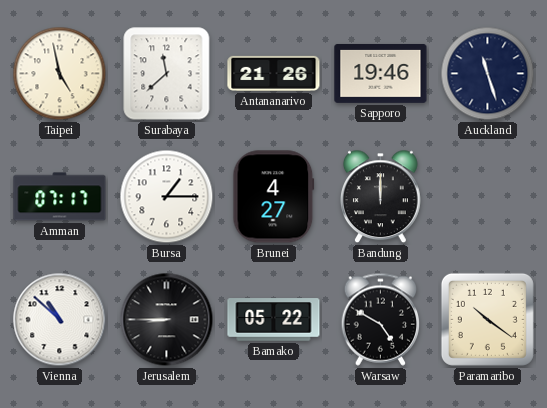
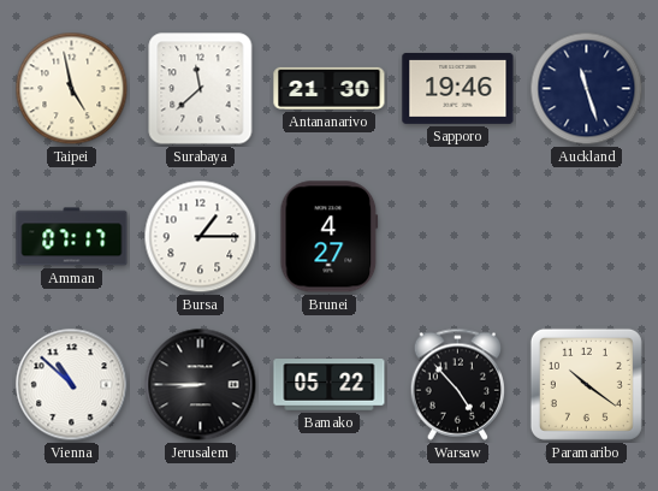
Antananarivo: 21:26 -> 21:30 (330, 88)
Bandung: 12:00 -> none (381, 197)
Warsaw: 4:50 -> 4:53 (458, 384)
